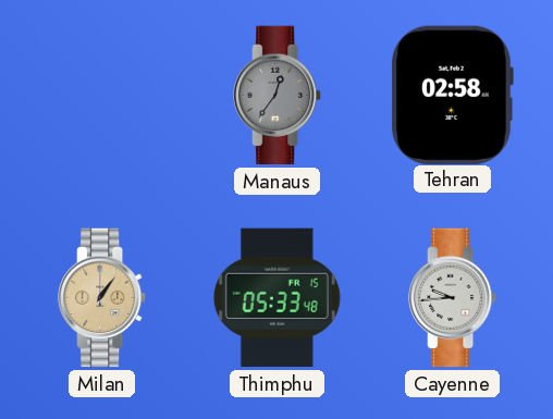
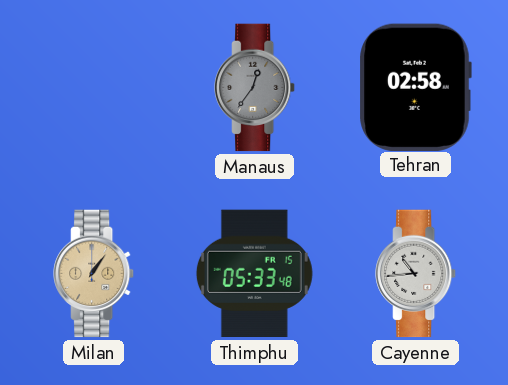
Cayenne: 9:44 -> 10:44 (416, 274)
